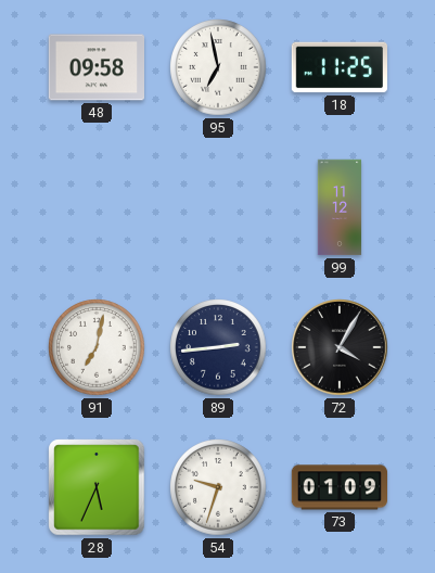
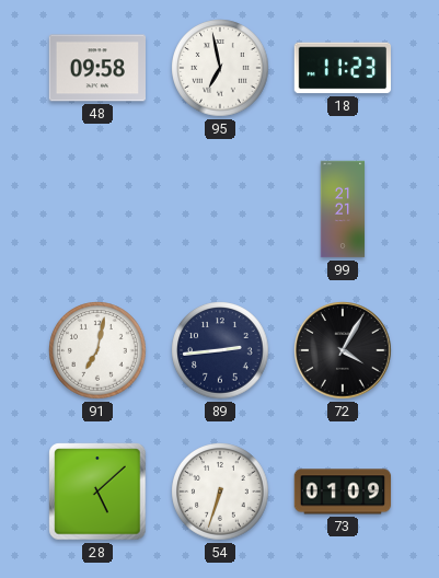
18: 11:25 -> 11:23 (343, 68)
99: 11:12 -> 21:21 (343, 209)
28: 5:34 -> 5:08 (97, 492)
54: 9:33 -> 6:33 (220, 492)
